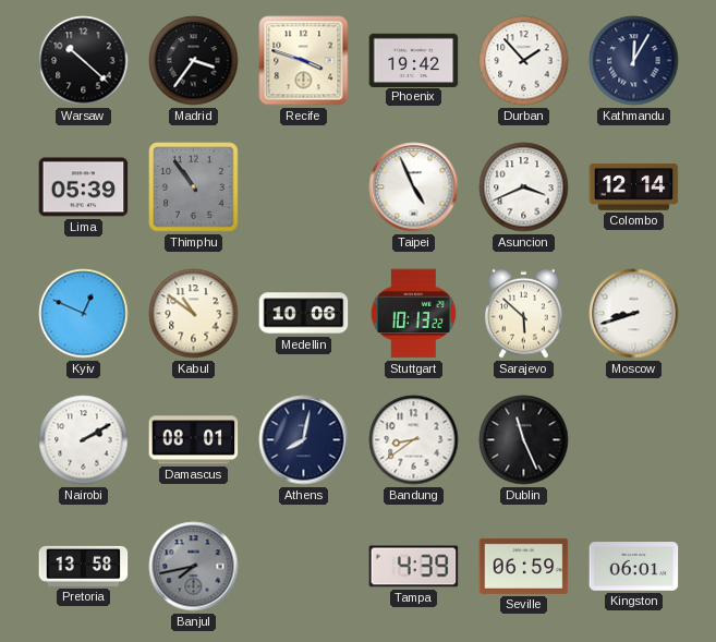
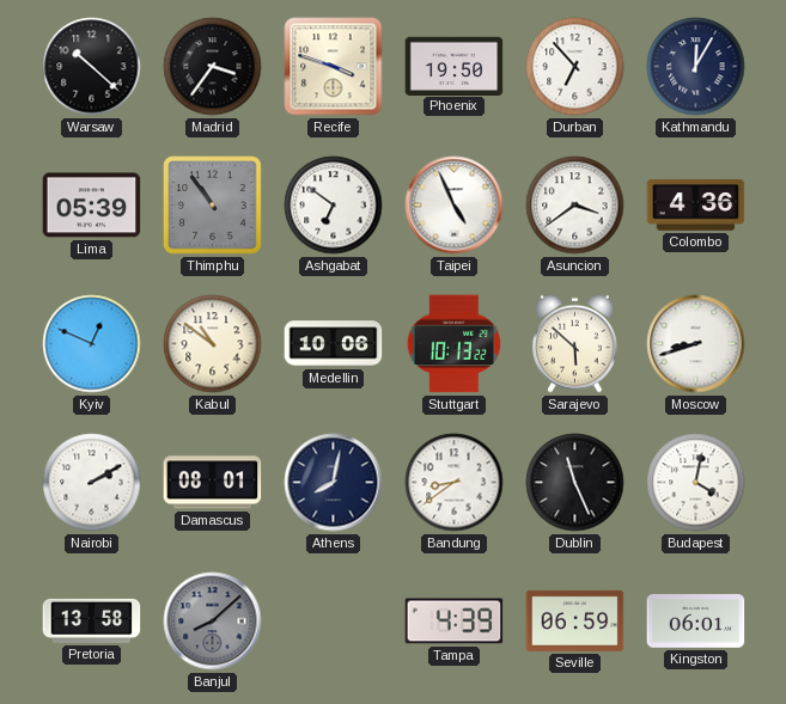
Phoenix: 19:42 -> 19:50 (455, 66)
Durban: 1:53 -> 6:53 (575, 67)
Ashgabat: none -> 6:51 (334, 206)
Asuncion: 3:41 -> 3:39 (575, 206)
Colombo: 12:14 -> 4:36 (696, 206)
Budapest: none -> 4:02 (696, 483)
Banjul: 7:43 -> 8:08 (213, 622)
